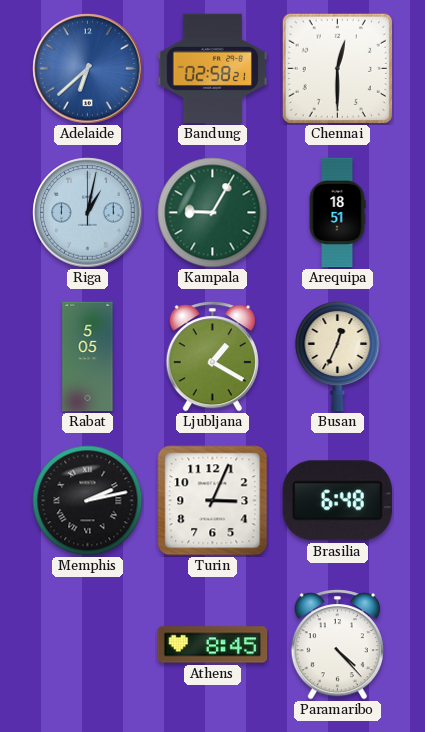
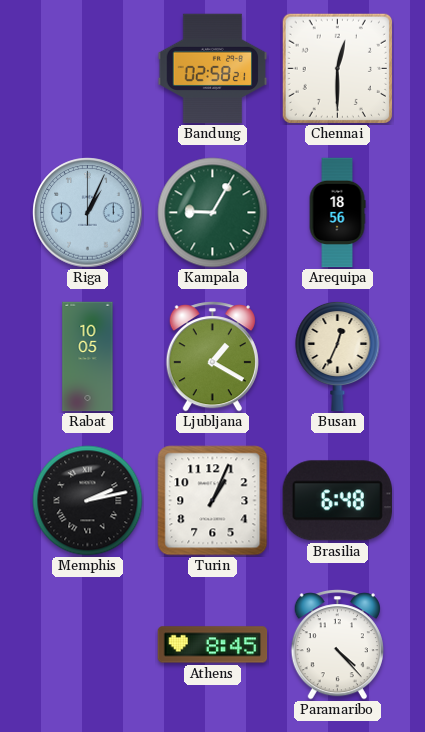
Adelaide: 6:38 -> none (88, 69)
Riga: 1:02 -> 1:04 (88, 213)
Arequipa: 18:51 -> 18:56 (337, 213)
Rabat: 5:05 -> 10:05 (88, 357)
Turin: 3:04 -> 1:04 (213, 501)
